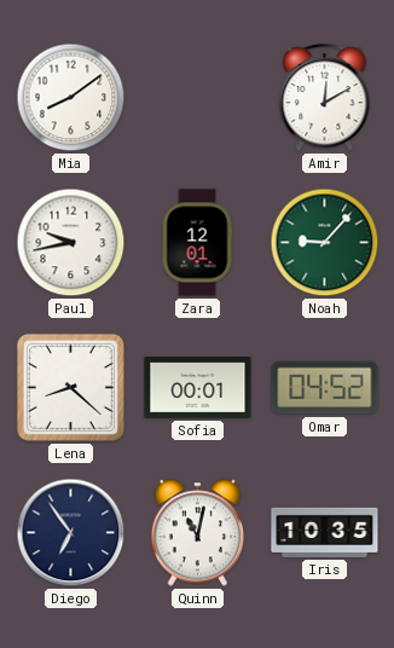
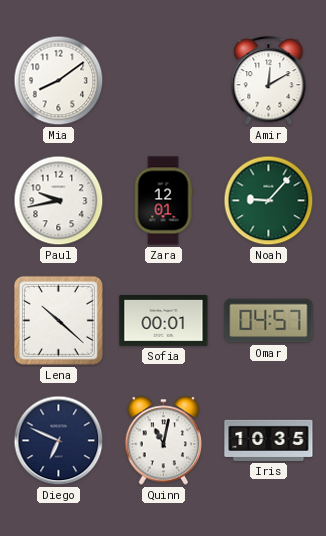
Lena: 8:22 -> 10:22 (58, 320)
Omar: 04:52 -> 04:57 (269, 321)
Diego: 6:54 -> 6:49 (59, 441)
